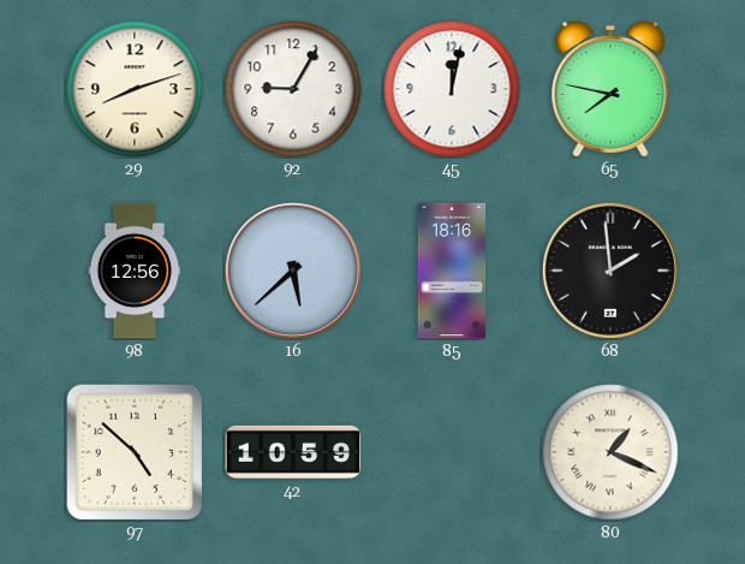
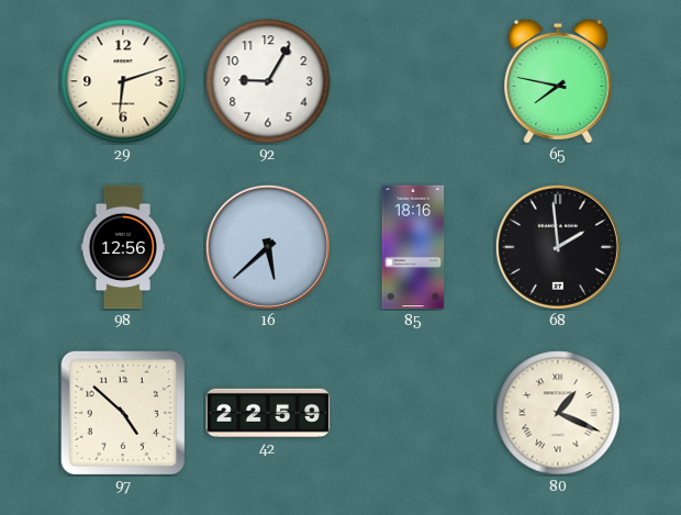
29: 8:12 -> 6:12 (123, 81)
45: 12:02 -> none (452, 89)
42: 10:59 -> 22:59 (268, 413)
